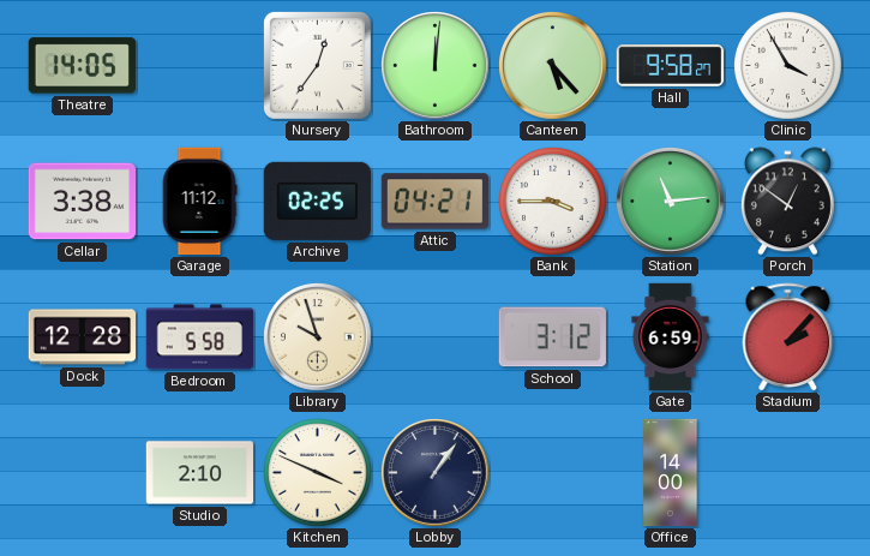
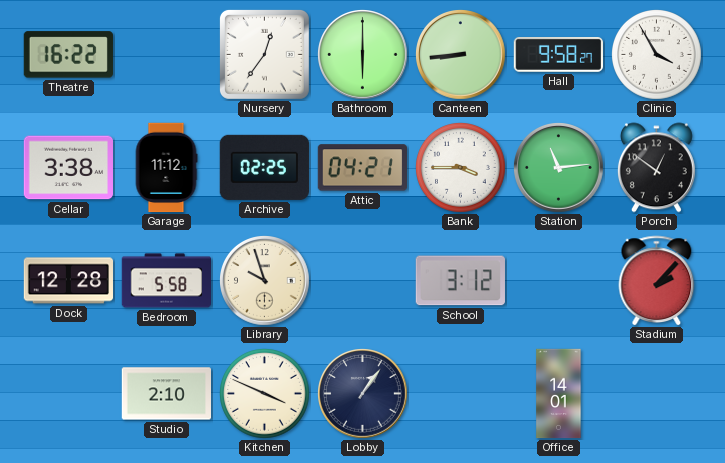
Theatre: 14:05 -> 16:22 (68, 55)
Bathroom: 12:01 -> 6:00 (363, 55)
Canteen: 5:23 -> 8:44 (461, 55)
Gate: 6:59 -> none (671, 337)
Office: 14:00 -> 14:01 (559, 394)
